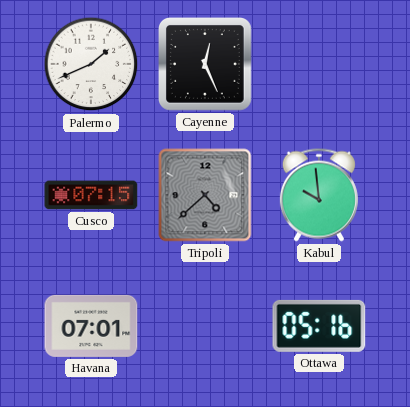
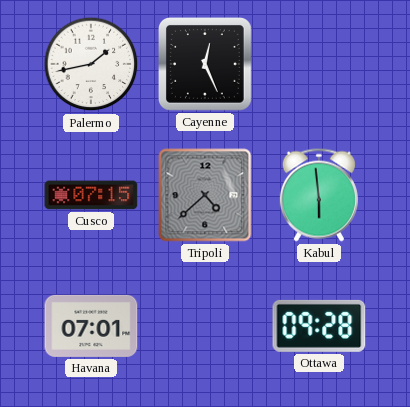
Palermo: 1:41 -> 1:43 (91, 64)
Kabul: 9:59 -> 5:59 (319, 195)
Ottawa: 05:16 -> 09:28 (319, 326)
